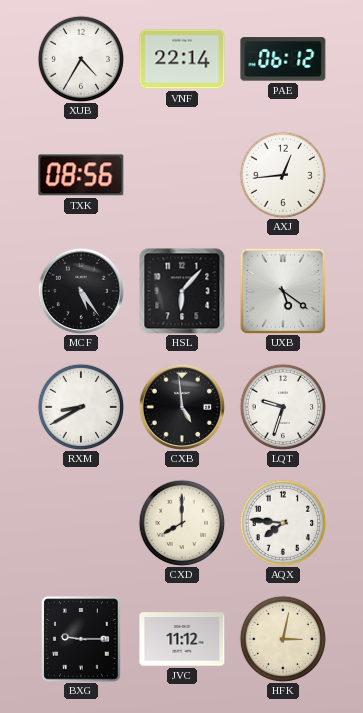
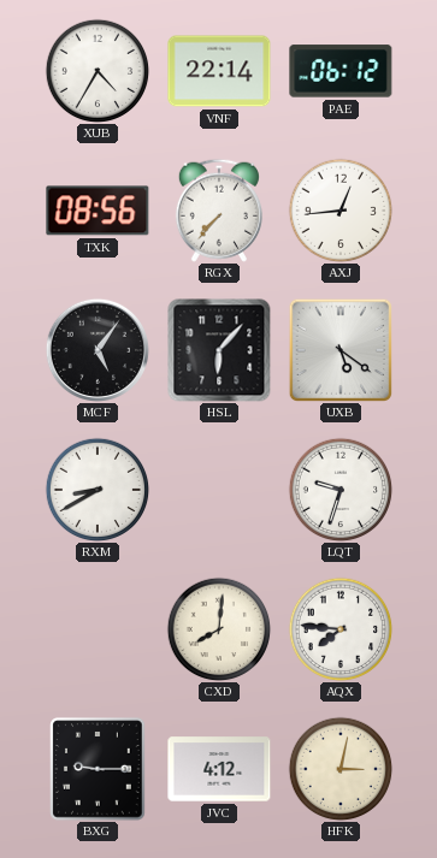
RGX: none -> 7:37 (219, 211)
MCF: 5:24 -> 5:06 (98, 350)
CXB: 4:59 -> none (182, 407)
CXD: 8:00 -> 8:01 (219, 629)
JVC: 11:12 -> 4:12 (219, 769)
